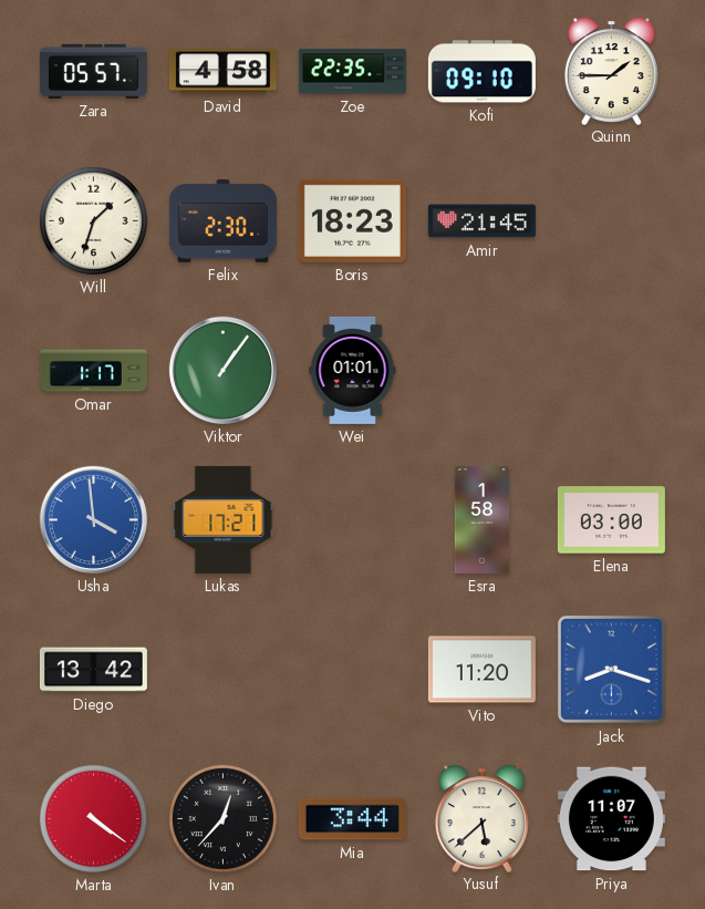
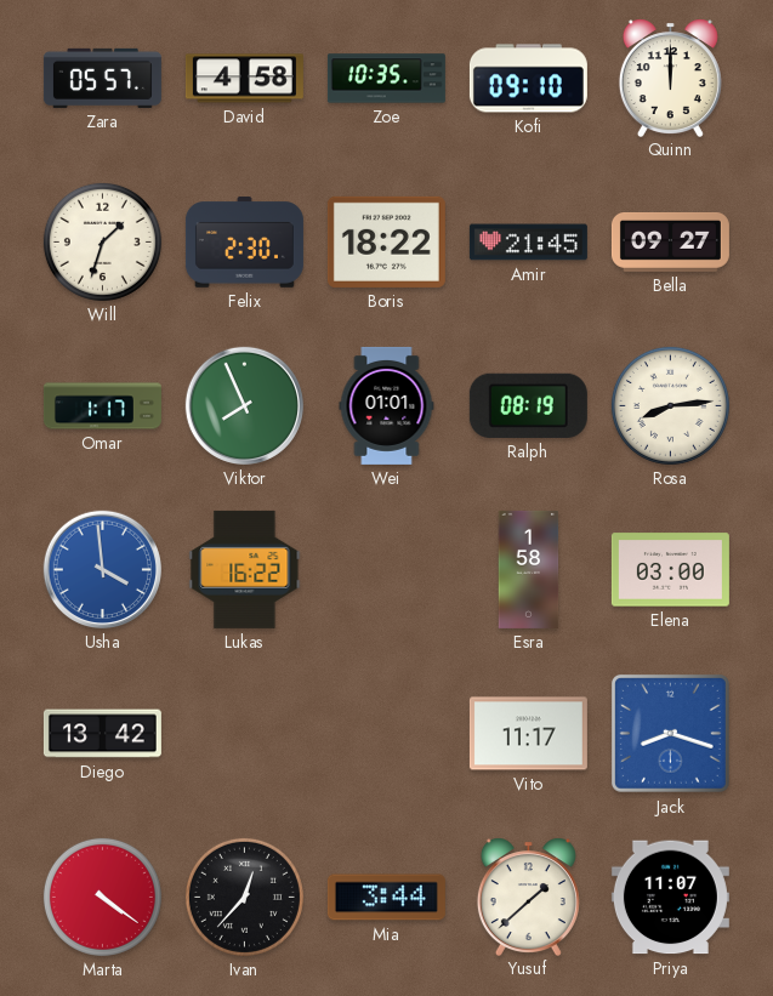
Zoe: 22:35 -> 10:35 (386, 79)
Quinn: 1:45 -> 12:00 (670, 78)
Boris: 18:23 -> 18:22 (386, 241)
Bella: none -> 09:27 (670, 243)
Viktor: 1:06 -> 7:56 (244, 405)
Ralph: none -> 08:19 (528, 405)
Rosa: none -> 8:14 (670, 405)
Lukas: 17:21 -> 16:22 (245, 569)
Vito: 11:20 -> 11:17 (528, 734)
Yusuf: 5:38 -> 1:38 (528, 897)
